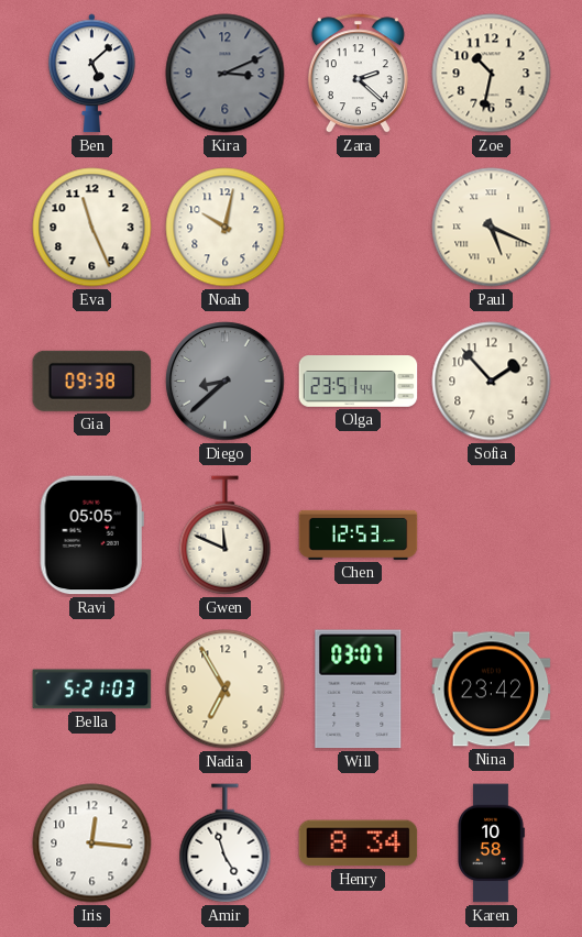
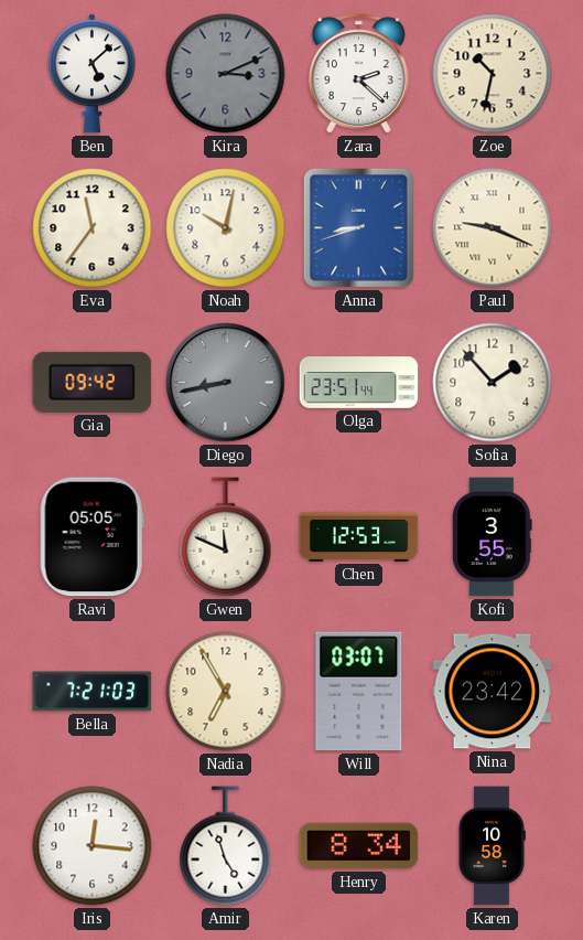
Eva: 11:26 -> 11:36 (93, 228)
Anna: none -> 8:42 (358, 227)
Paul: 5:19 -> 9:19 (493, 228)
Gia: 09:38 -> 09:42 (93, 382)
Diego: 8:38 -> 8:43 (226, 383)
Kofi: none -> 3:55 (493, 537)
Bella: 5:21 -> 7:21 (93, 692)
